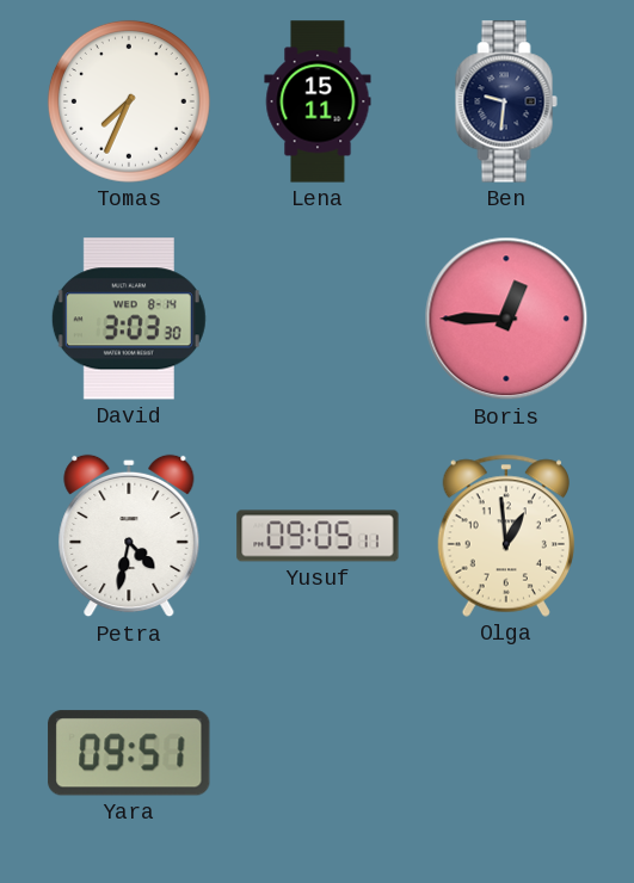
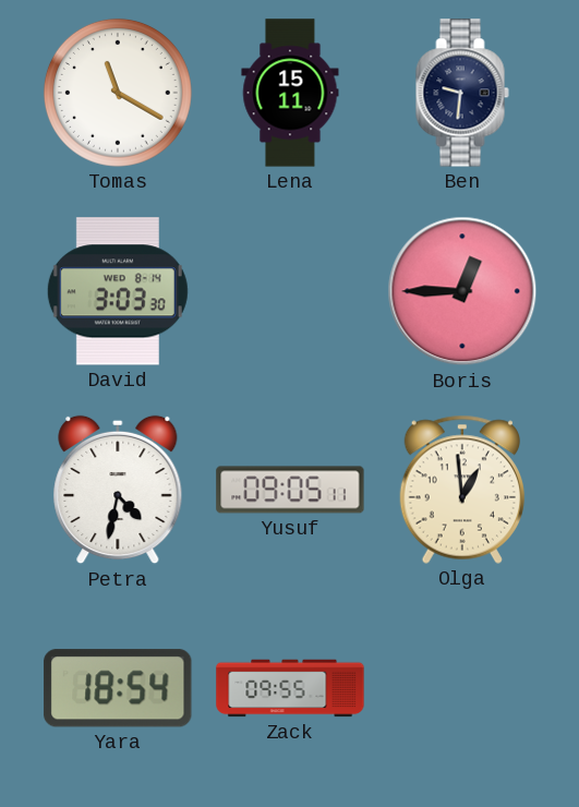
Tomas: 7:34 -> 11:20 (118, 93)
Yara: 09:51 -> 18:54 (118, 688)
Zack: none -> 09:55 (290, 688)
